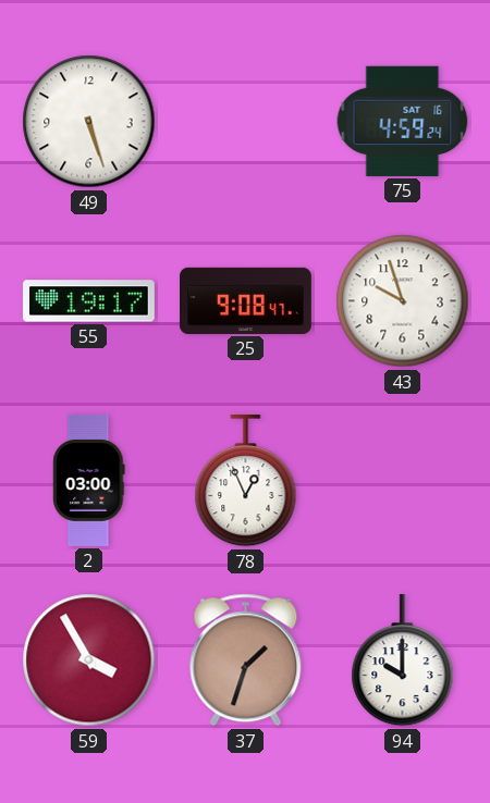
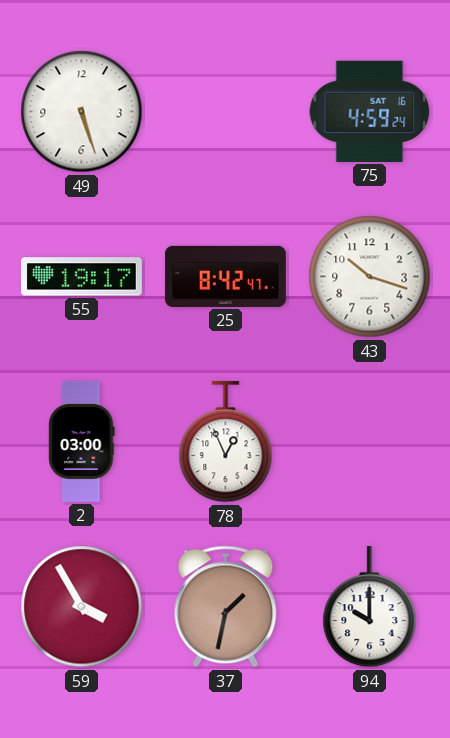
25: 9:08 -> 8:42 (226, 276)
43: 9:57 -> 10:18 (370, 277)
37: 1:33 -> 1:32 (226, 607)
